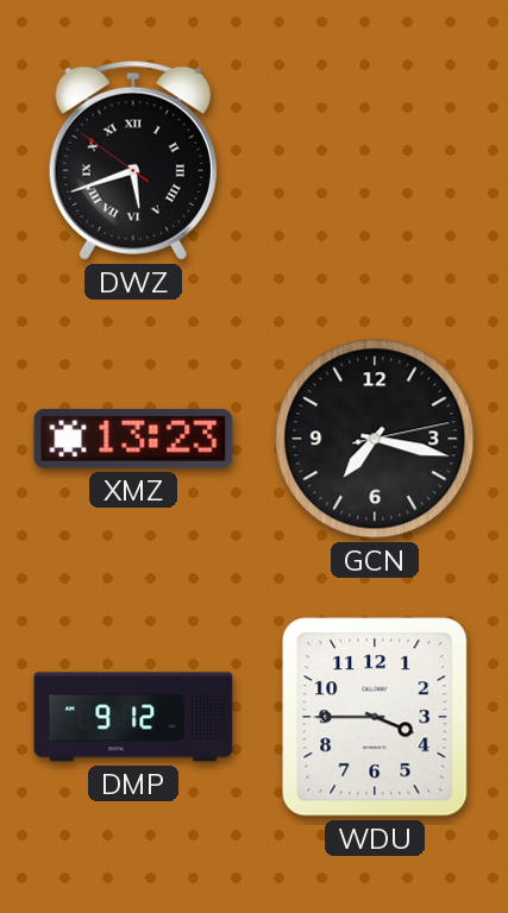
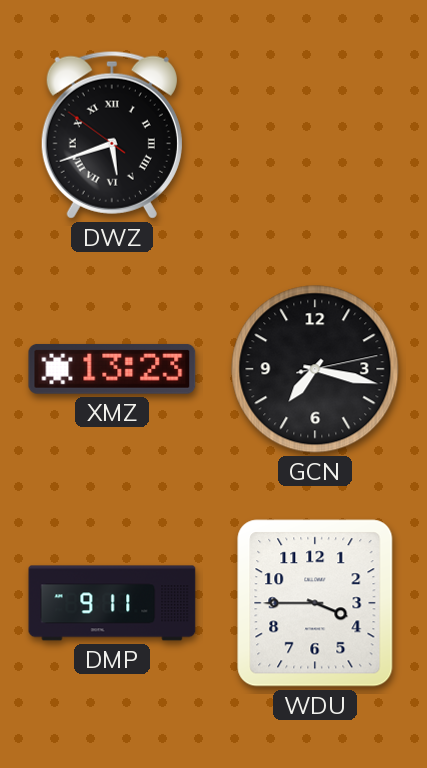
DMP: 9:12 -> 9:11 (112, 603)
